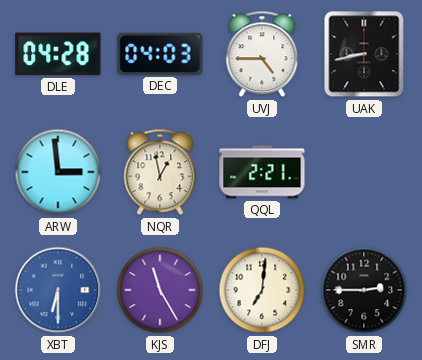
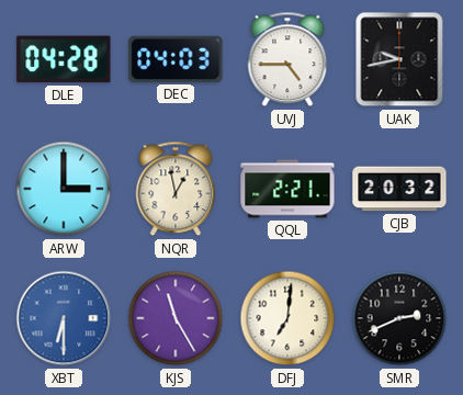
UAK: 8:43 -> 9:43 (399, 59)
ARW: 2:59 -> 3:00 (64, 189)
CJB: none -> 20:32 (399, 189)
SMR: 2:45 -> 2:41 (399, 318)
